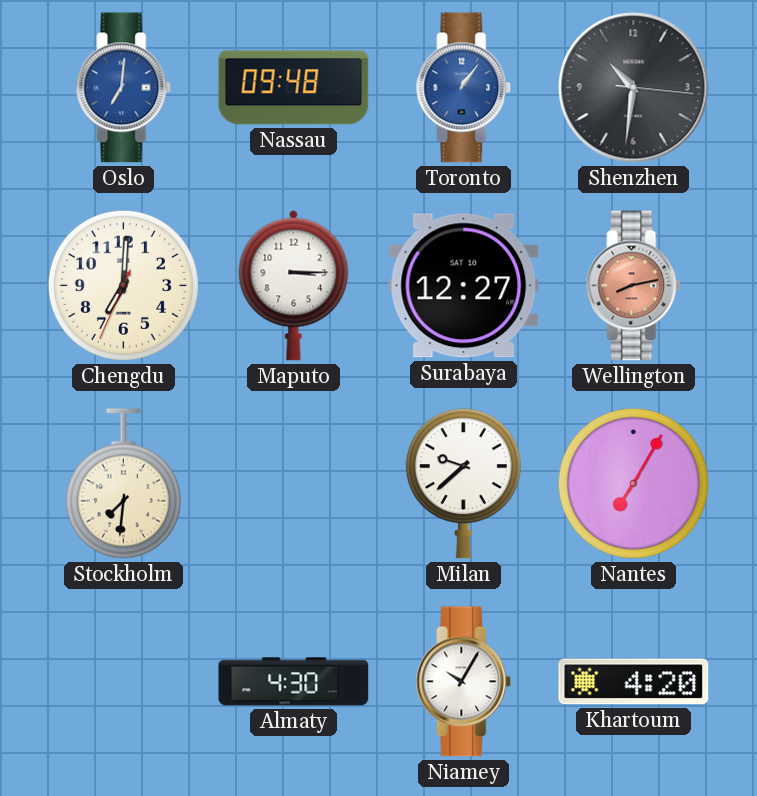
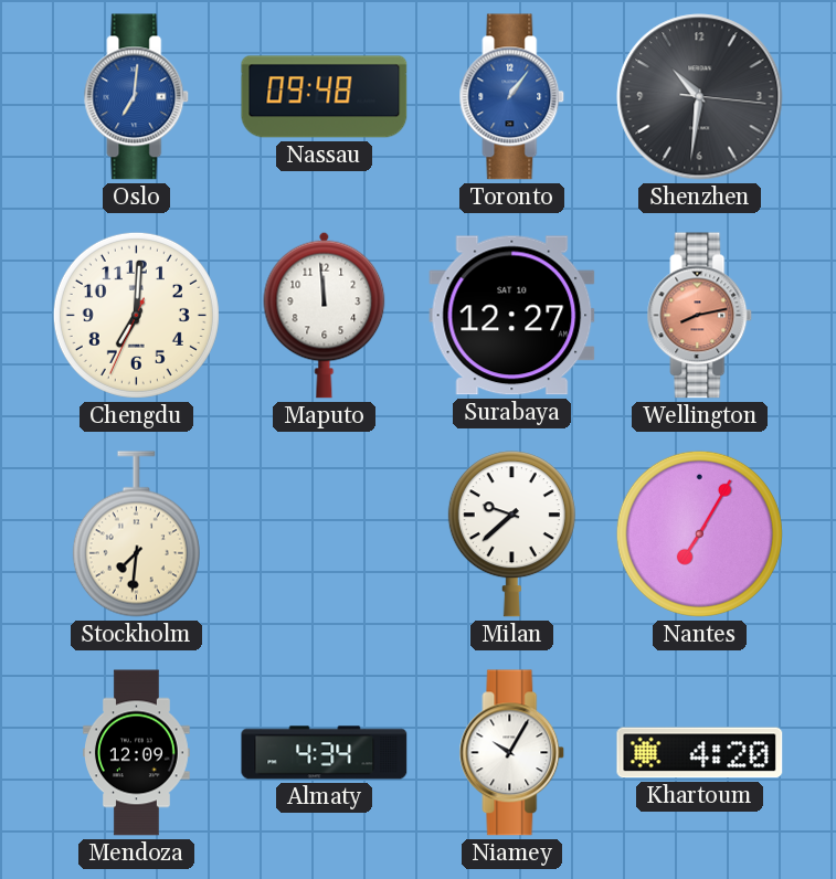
Maputo: 3:15 -> 11:59 (325, 315)
Mendoza: none -> 12:09 (137, 753)
Almaty: 4:30 -> 4:34 (325, 753)
